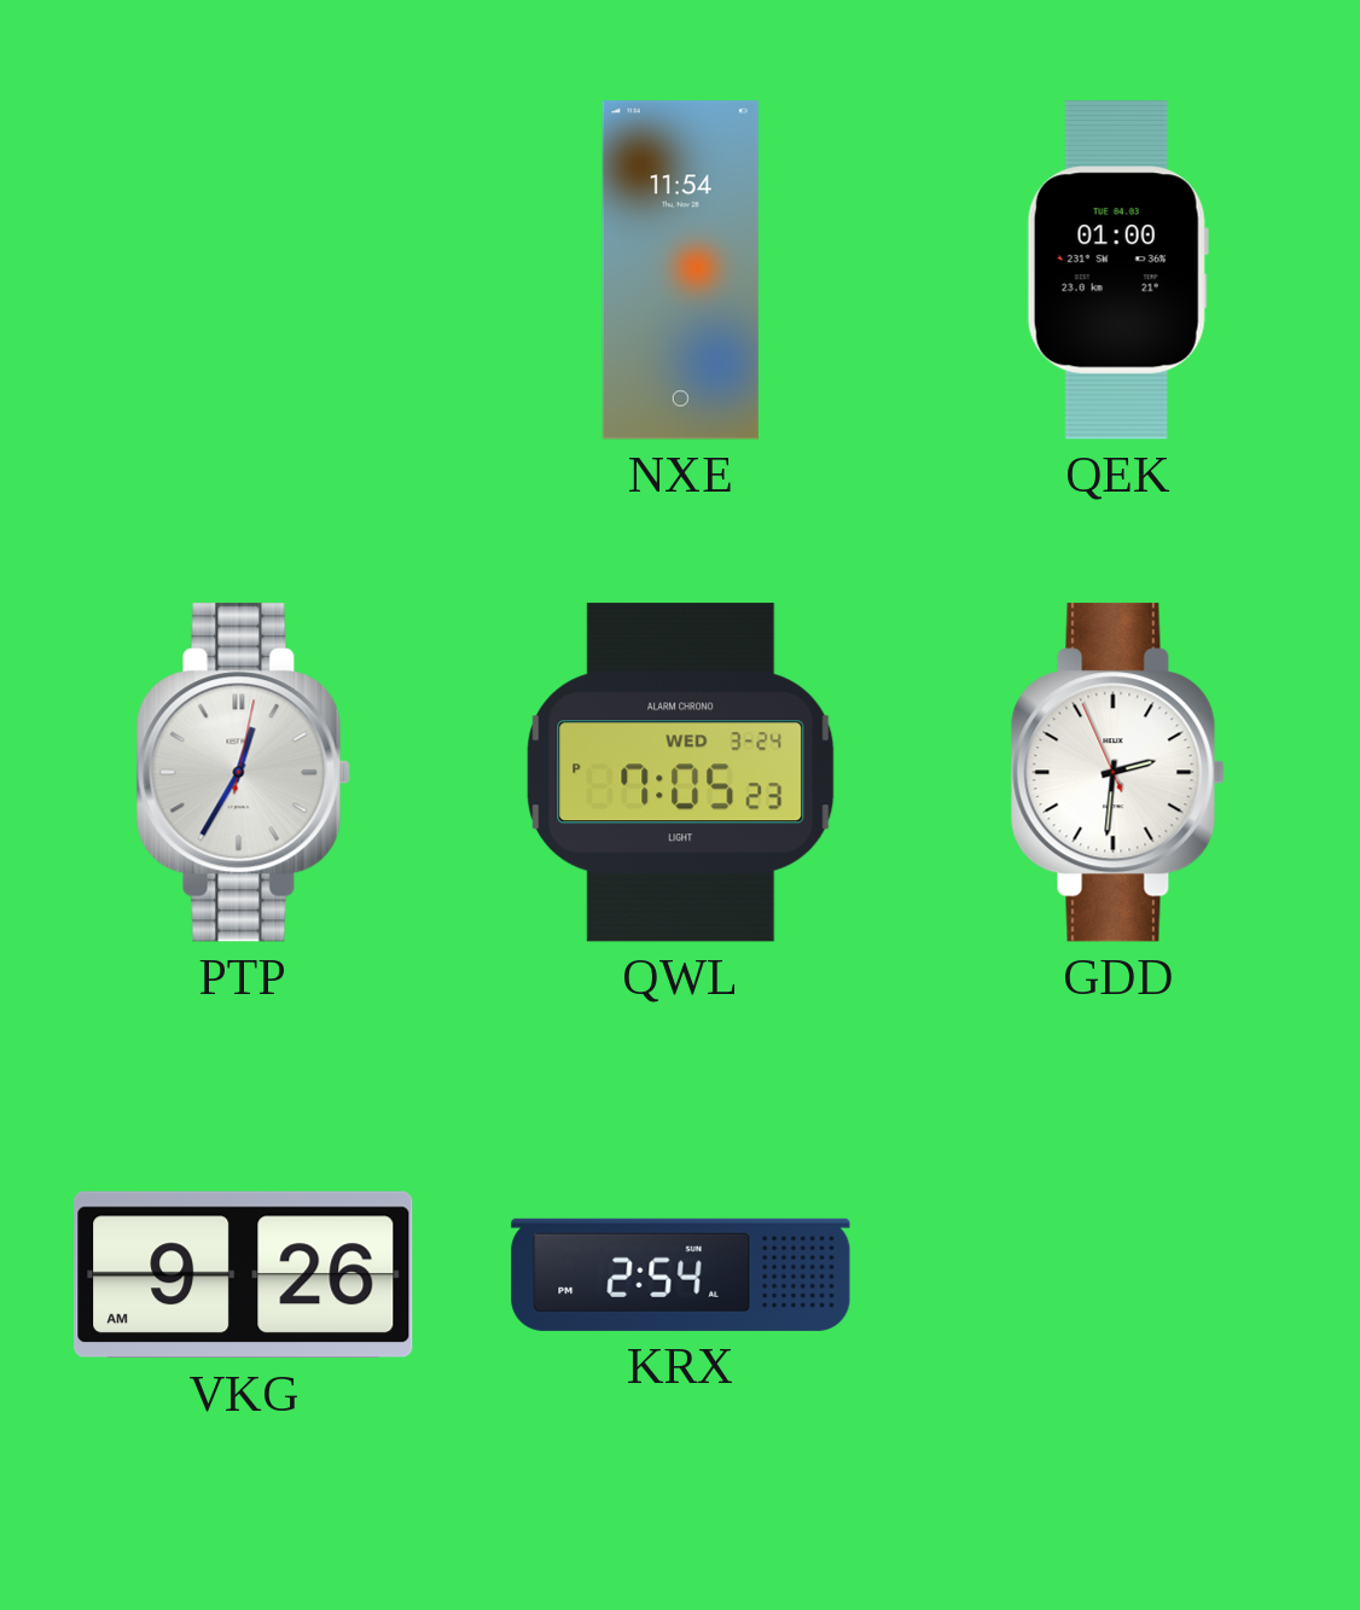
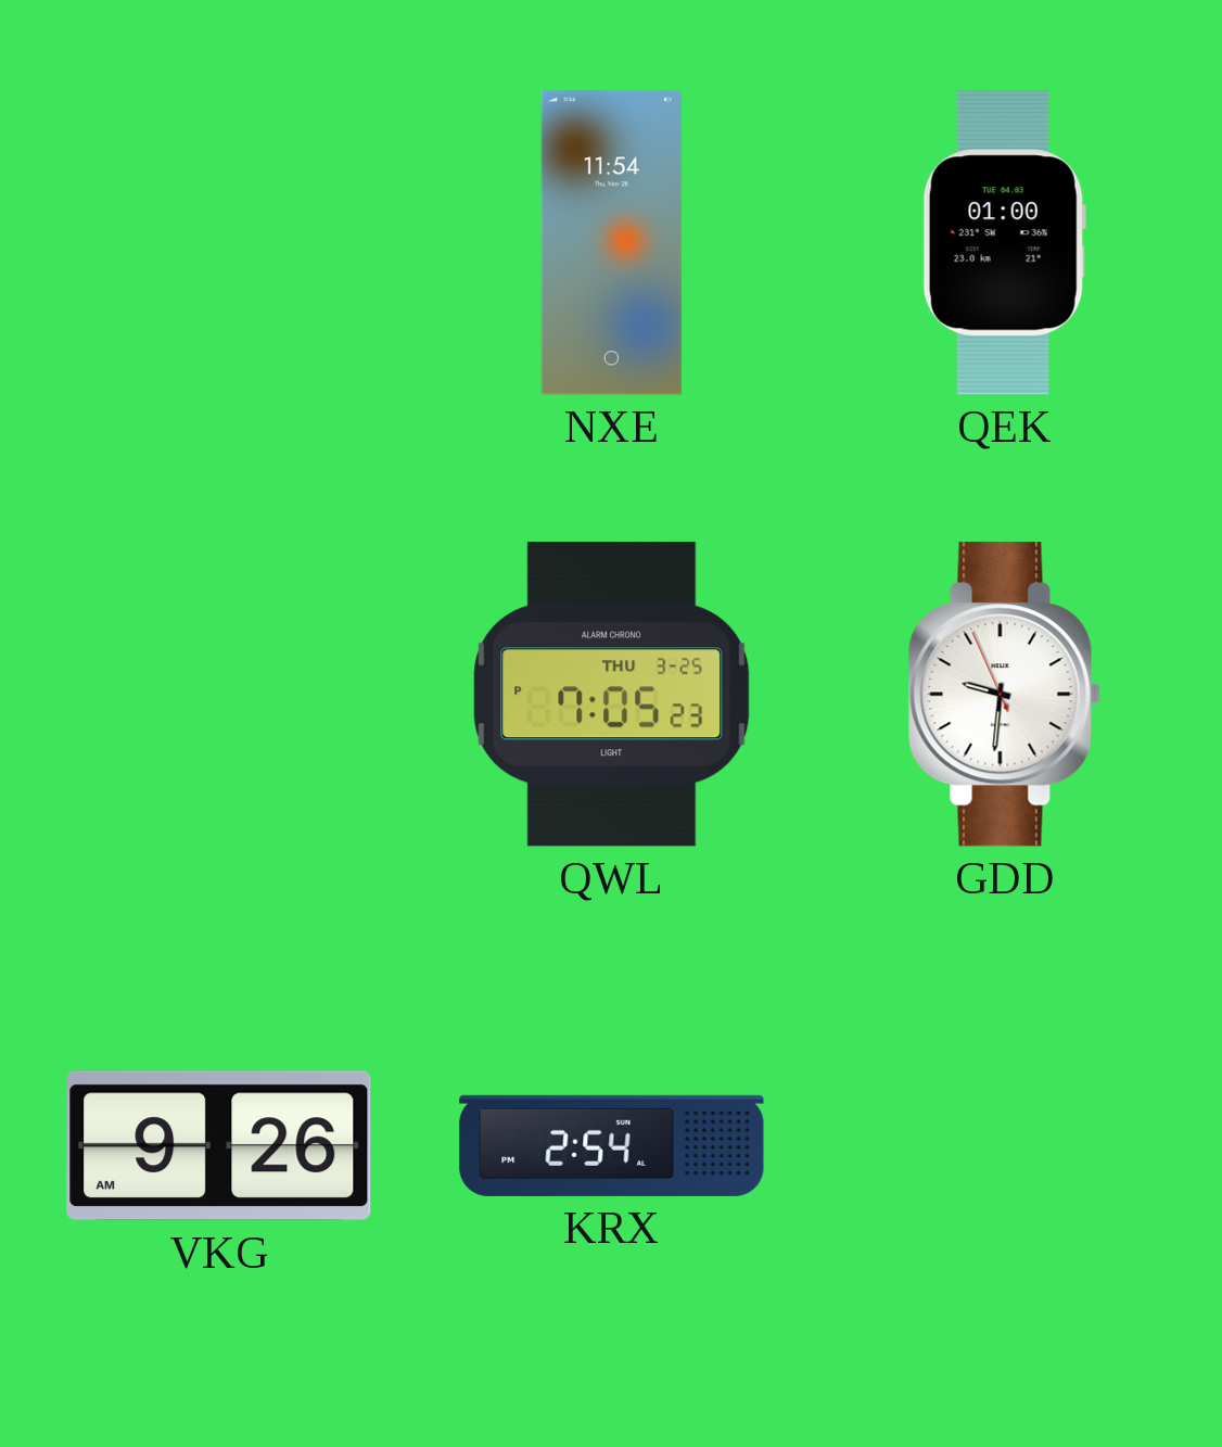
PTP: 12:35 -> none (243, 773)
QWL date: WED 3-24 -> THU 3-25 (612, 695)
GDD: 2:30 -> 9:30 (1004, 695)
